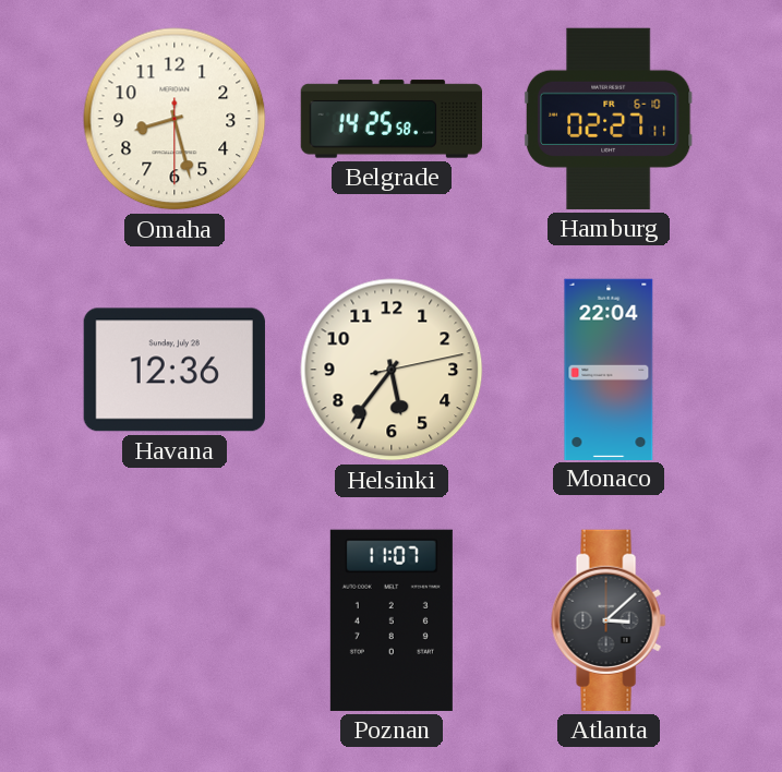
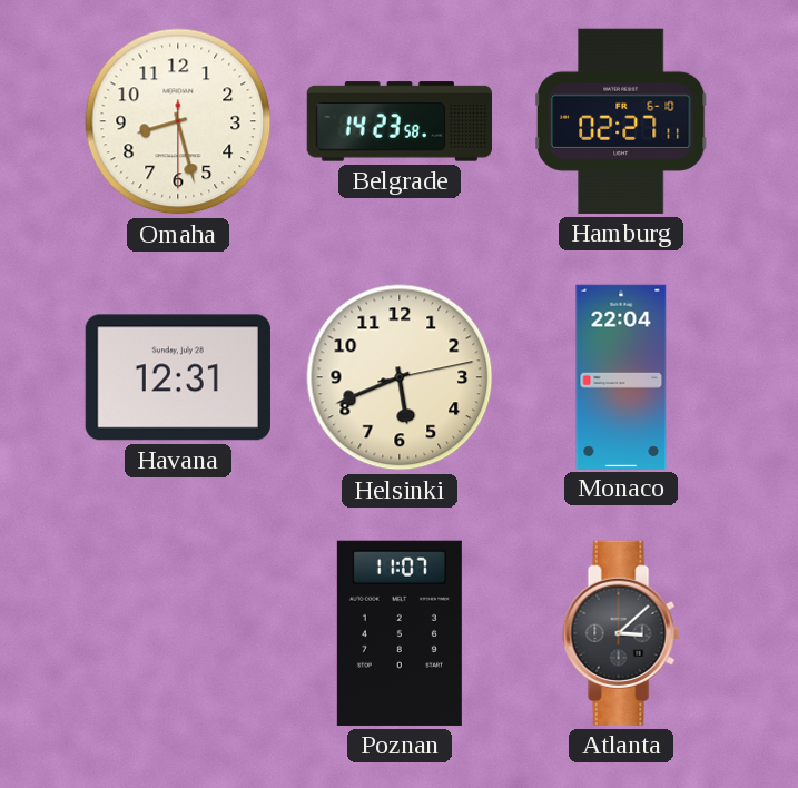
Belgrade: 14:25 -> 14:23 (398, 121)
Havana: 12:36 -> 12:31 (178, 377)
Helsinki: 5:36 -> 5:41 (400, 377)
